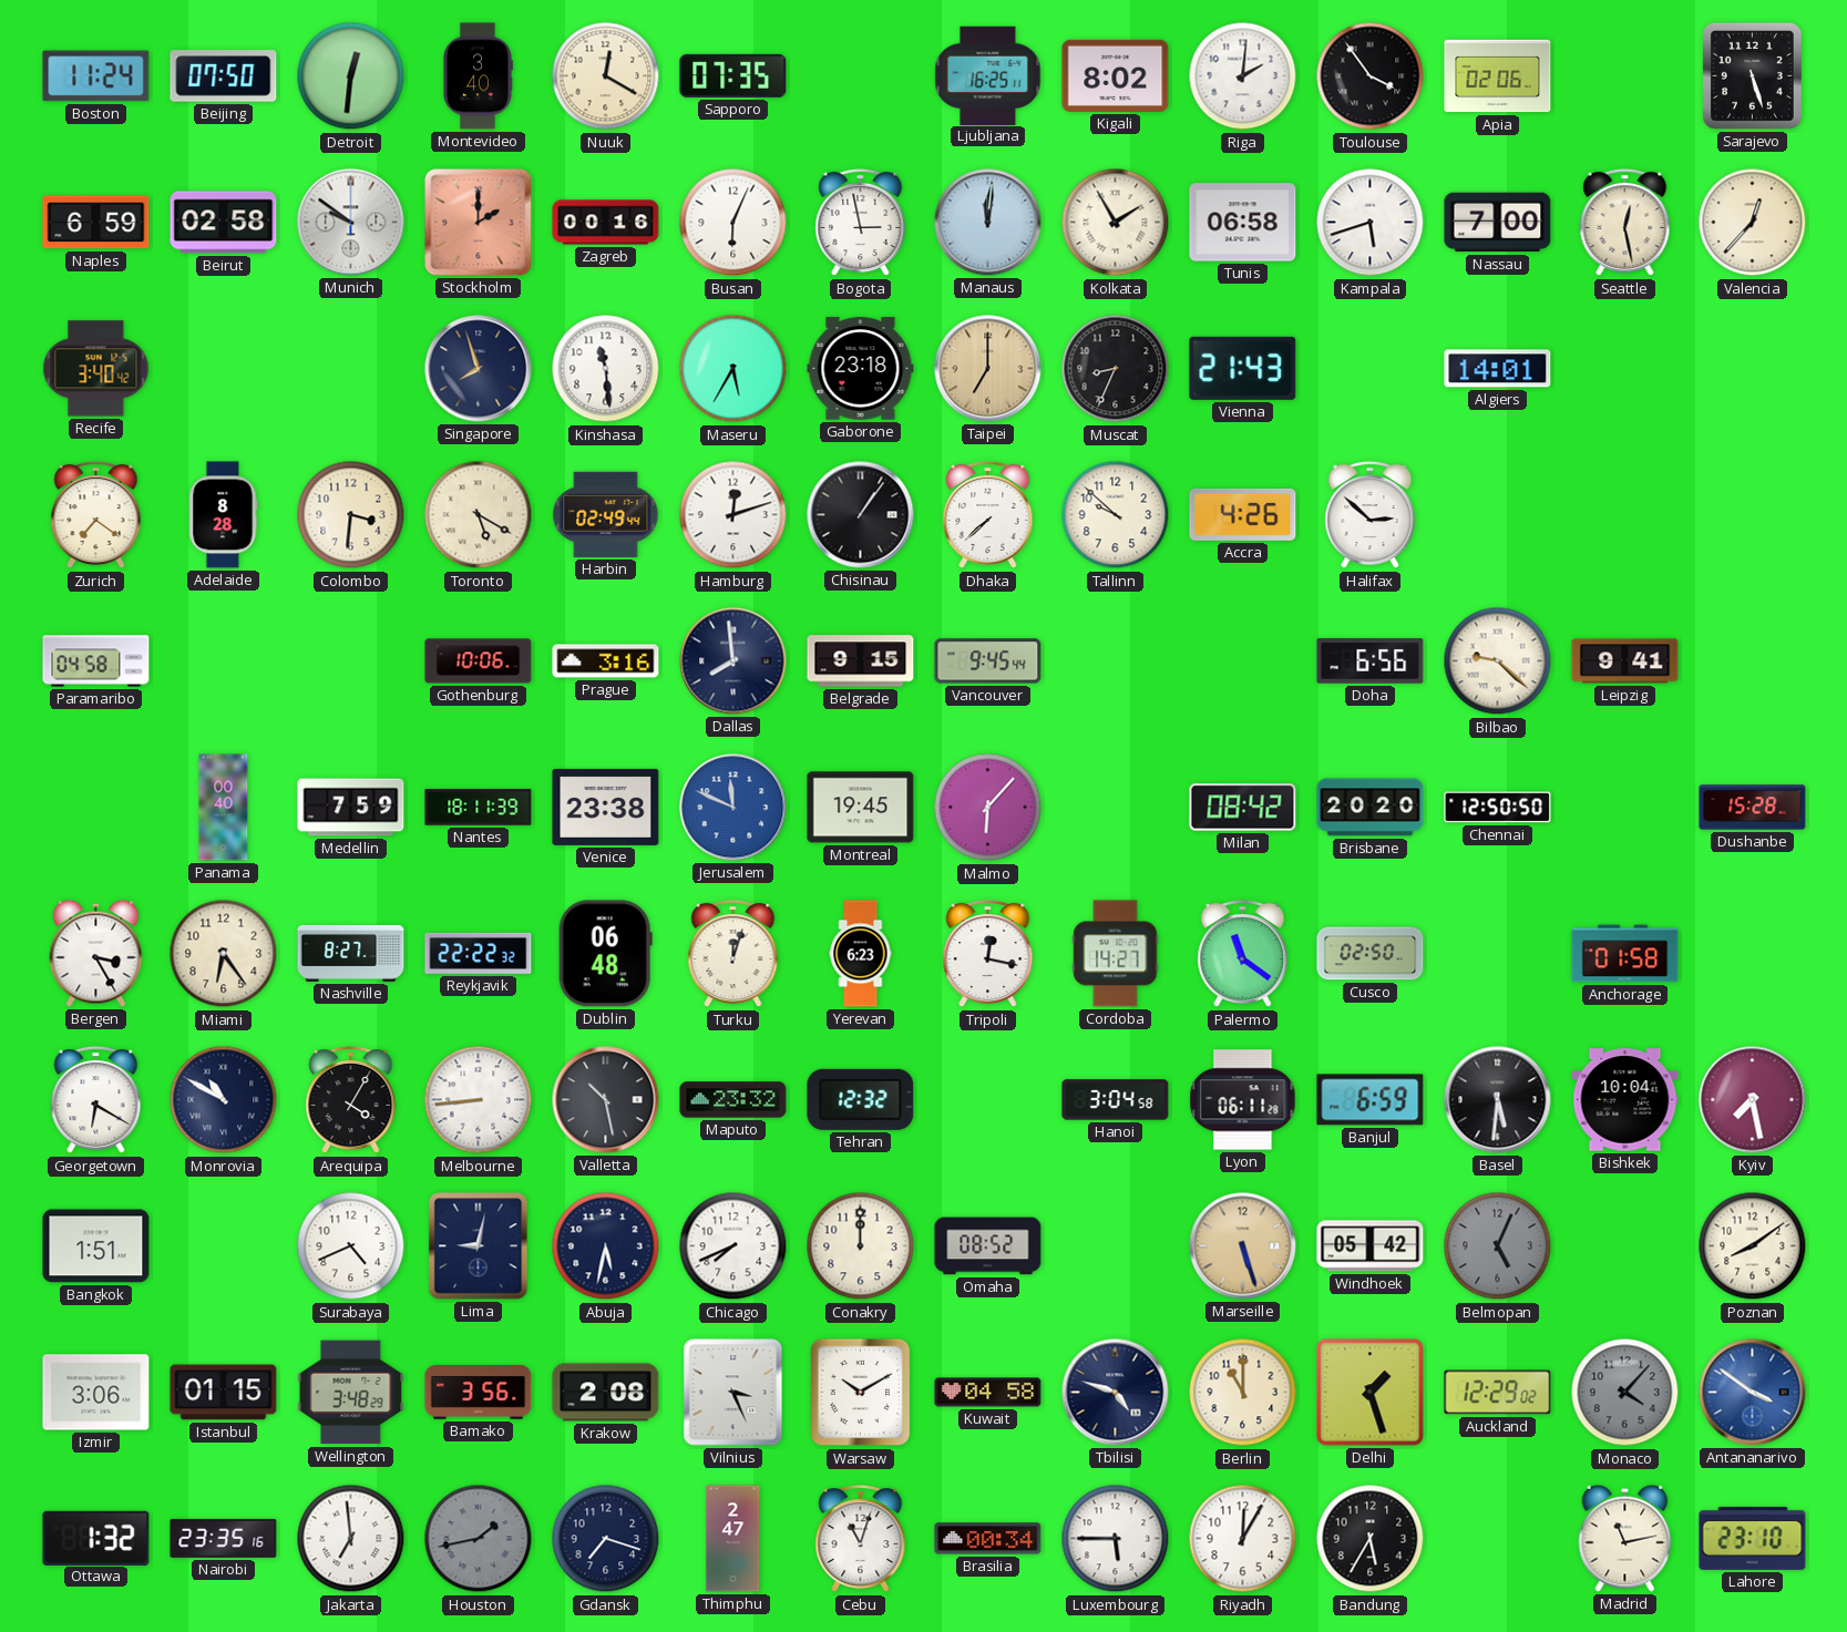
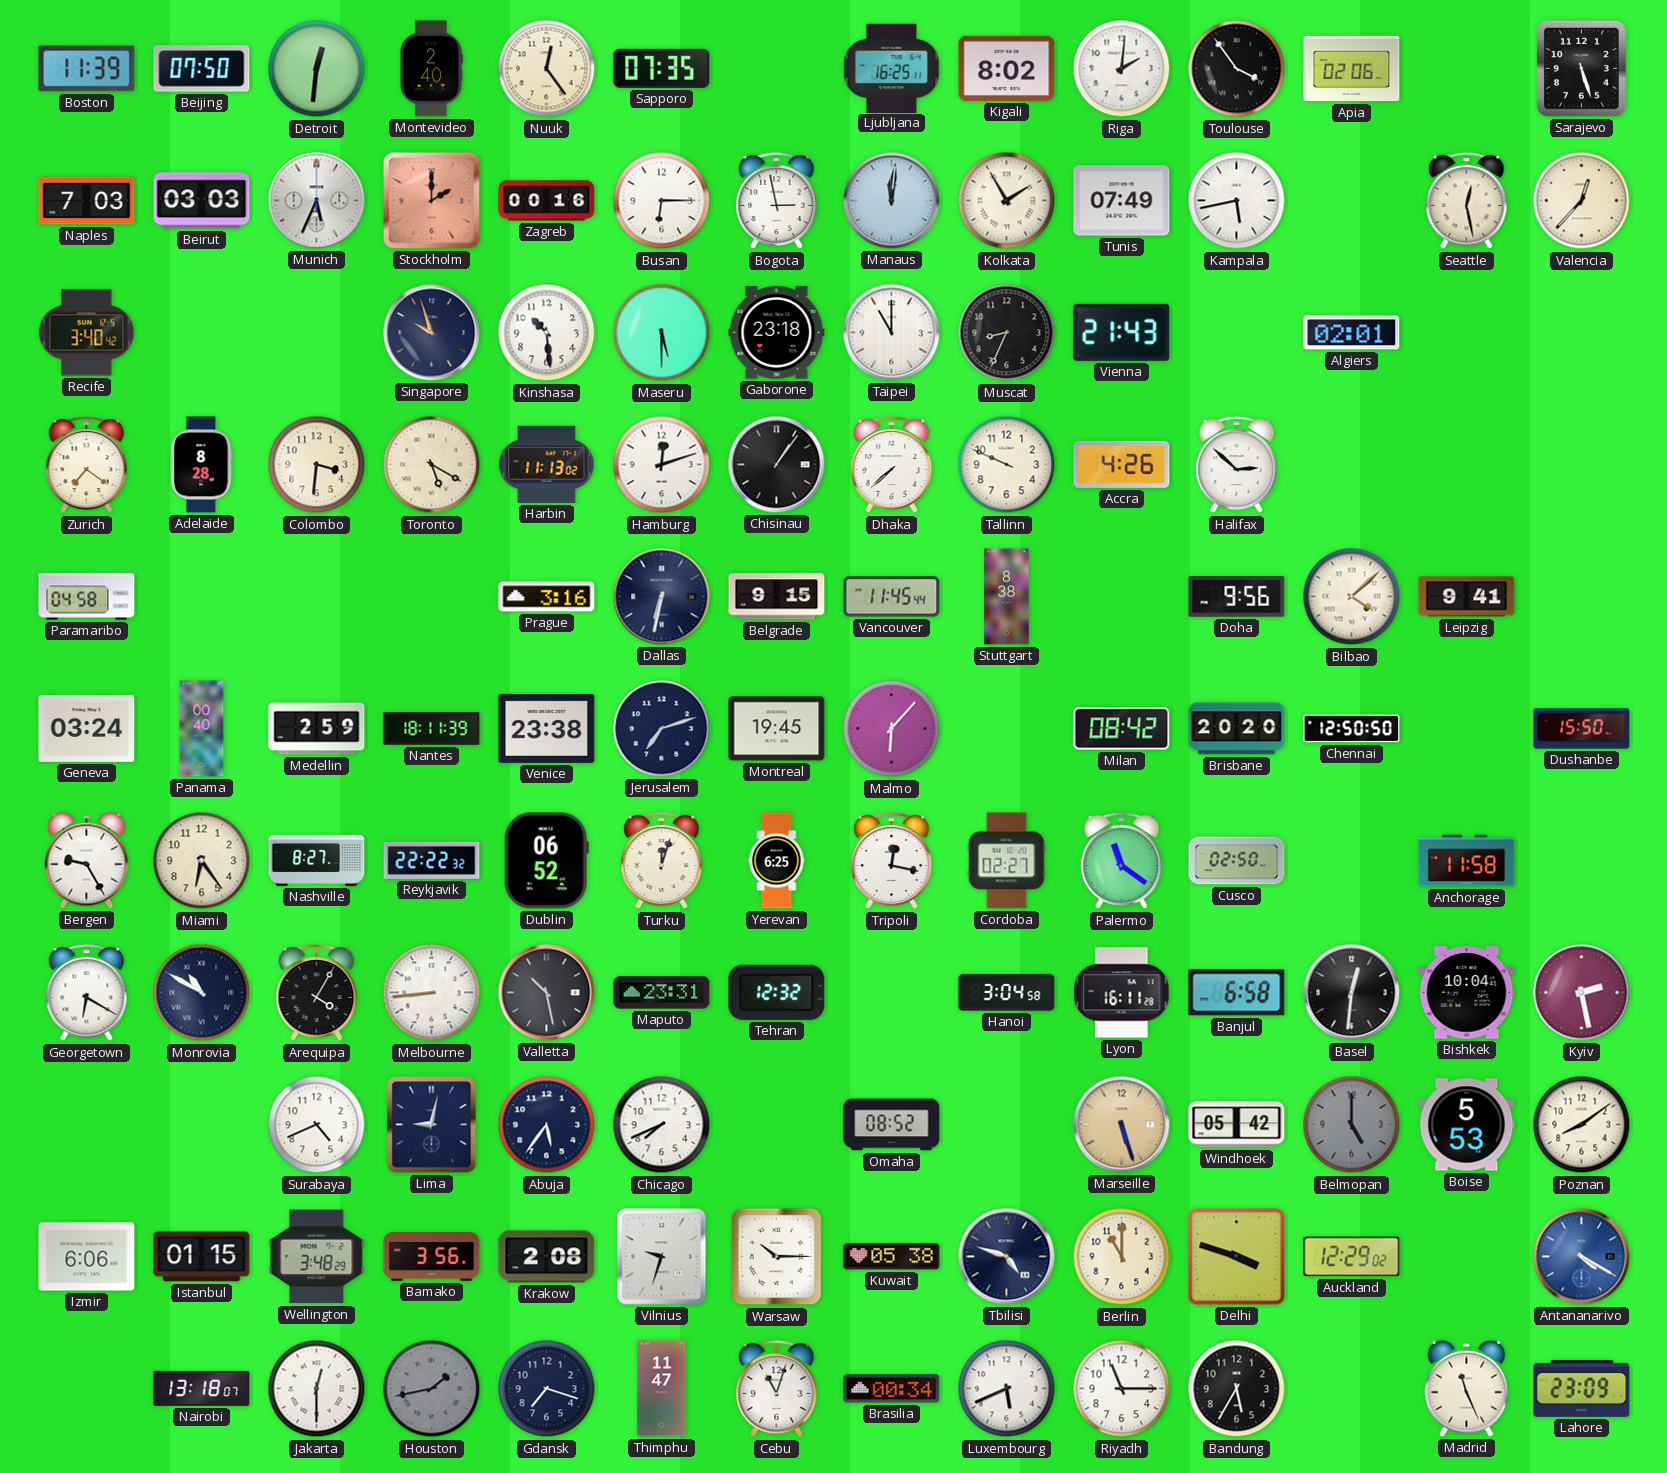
Boston: 11:24 -> 11:39 (87, 69)
Montevideo: 3:40 -> 2:40 (431, 69)
Nuuk: 12:20 -> 12:24 (547, 69)
Naples: 6:59 -> 7:03 (87, 201)
Beirut: 02:58 -> 03:03 (202, 201)
Munich: 9:51 -> 5:34 (317, 201)
Busan: 6:04 -> 6:15 (662, 201)
Tunis: 06:58 -> 07:49 (1122, 201)
Kampala: 5:42 -> 5:43 (1237, 201)
Nassau: 7:00 -> none (1498, 223)
Singapore: 7:57 -> 9:57 (432, 333)
Kinshasa: 11:29 -> 10:29 (547, 333)
Maseru: 5:35 -> 5:30 (662, 333)
Taipei: 7:00 -> 11:00 (892, 333)
Taipei dial: champagne -> white (892, 333)
Algiers: 14:01 -> 02:01 (1352, 333)
Harbin: 02:49 -> 11:13 (547, 464)
Tallinn: 9:52 -> 9:49 (1007, 465)
Gothenburg: 10:06 -> none (479, 661)
Dallas: 7:59 -> 6:32 (662, 597)
Vancouver: 9:45 -> 11:45 (892, 597)
Stuttgart: none -> 8:38 (1007, 597)
Doha: 6:56 -> 9:56 (1237, 597)
Bilbao: 9:22 -> 4:08 (1352, 597)
Geneva: none -> 03:24 (87, 728)
Medellin: 7:59 -> 2:59 (317, 729)
Jerusalem: 11:49 -> 7:12 (662, 729)
Jerusalem dial: blue -> navy (662, 729)
Dushanbe: 15:28 -> 15:50 (1582, 729)
Bergen: 3:25 -> 9:25 (87, 860)
Dublin: 06:48 -> 06:52 (546, 861)
Yerevan: 6:23 -> 6:25 (777, 861)
Cordoba: 14:27 -> 02:27 (1007, 861)
Anchorage: 01:58 -> 11:58 (1467, 861)
Maputo: 23:32 -> 23:31 (662, 993)
Lyon: 06:11 -> 16:11 (1122, 993)
Banjul: 6:59 -> 6:58 (1237, 993)
Basel: 5:31 -> 12:31 (1352, 993)
Kyiv: 7:28 -> 2:28 (1582, 993)
Bangkok: 1:51 -> none (96, 1246)
Abuja: 5:32 -> 5:36 (547, 1125)
Conakry: 12:00 -> none (861, 1246)
Belmopan: 5:04 -> 5:00 (1352, 1125)
Boise: none -> 5:53 (1467, 1125)
Izmir: 3:06 -> 6:06 (87, 1257)
Vilnius: 3:26 -> 9:33 (662, 1257)
Warsaw: 10:10 -> 10:15 (777, 1257)
Kuwait: 04:58 -> 05:38 (892, 1257)
Delhi: 1:27 -> 3:48 (1237, 1257)
Monaco: 4:07 -> none (1625, 1393)
Antananarivo: 3:51 -> 4:20 (1582, 1257)
Ottawa: 1:32 -> none (96, 1538)
Nairobi: 23:35 -> 13:18 (202, 1388)
Jakarta: 6:59 -> 12:30 (317, 1389)
Thimphu: 2:47 -> 11:47 (662, 1389)
Luxembourg: 5:45 -> 5:41 (1007, 1389)
Riyadh: 12:05 -> 11:15 (1122, 1389)
Madrid: 11:13 -> 11:26 (1467, 1388)
Lahore: 23:10 -> 23:09 (1582, 1388)
